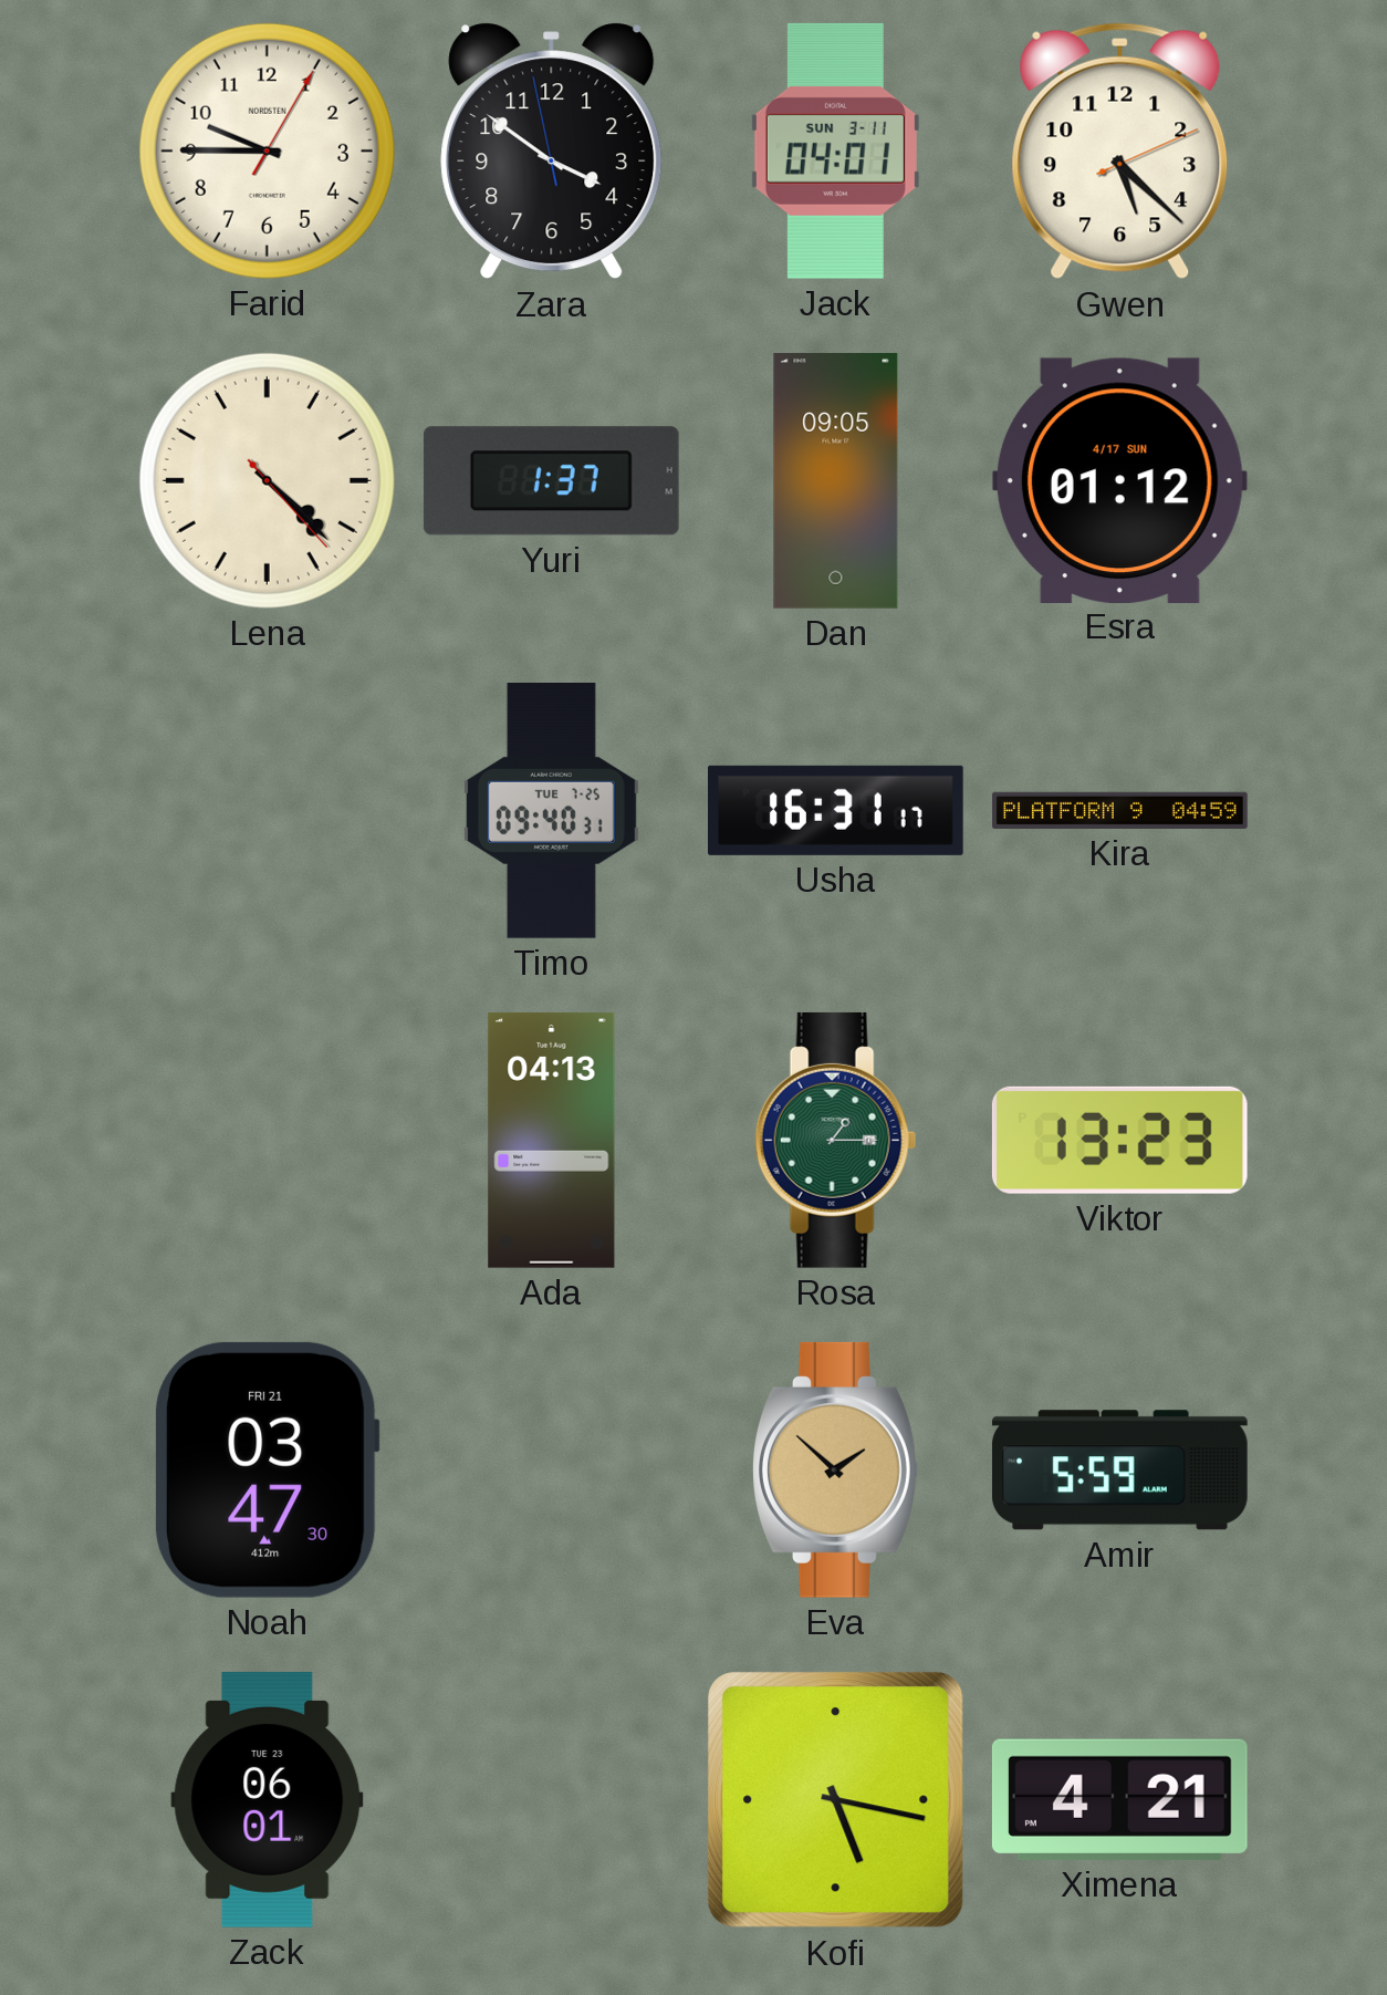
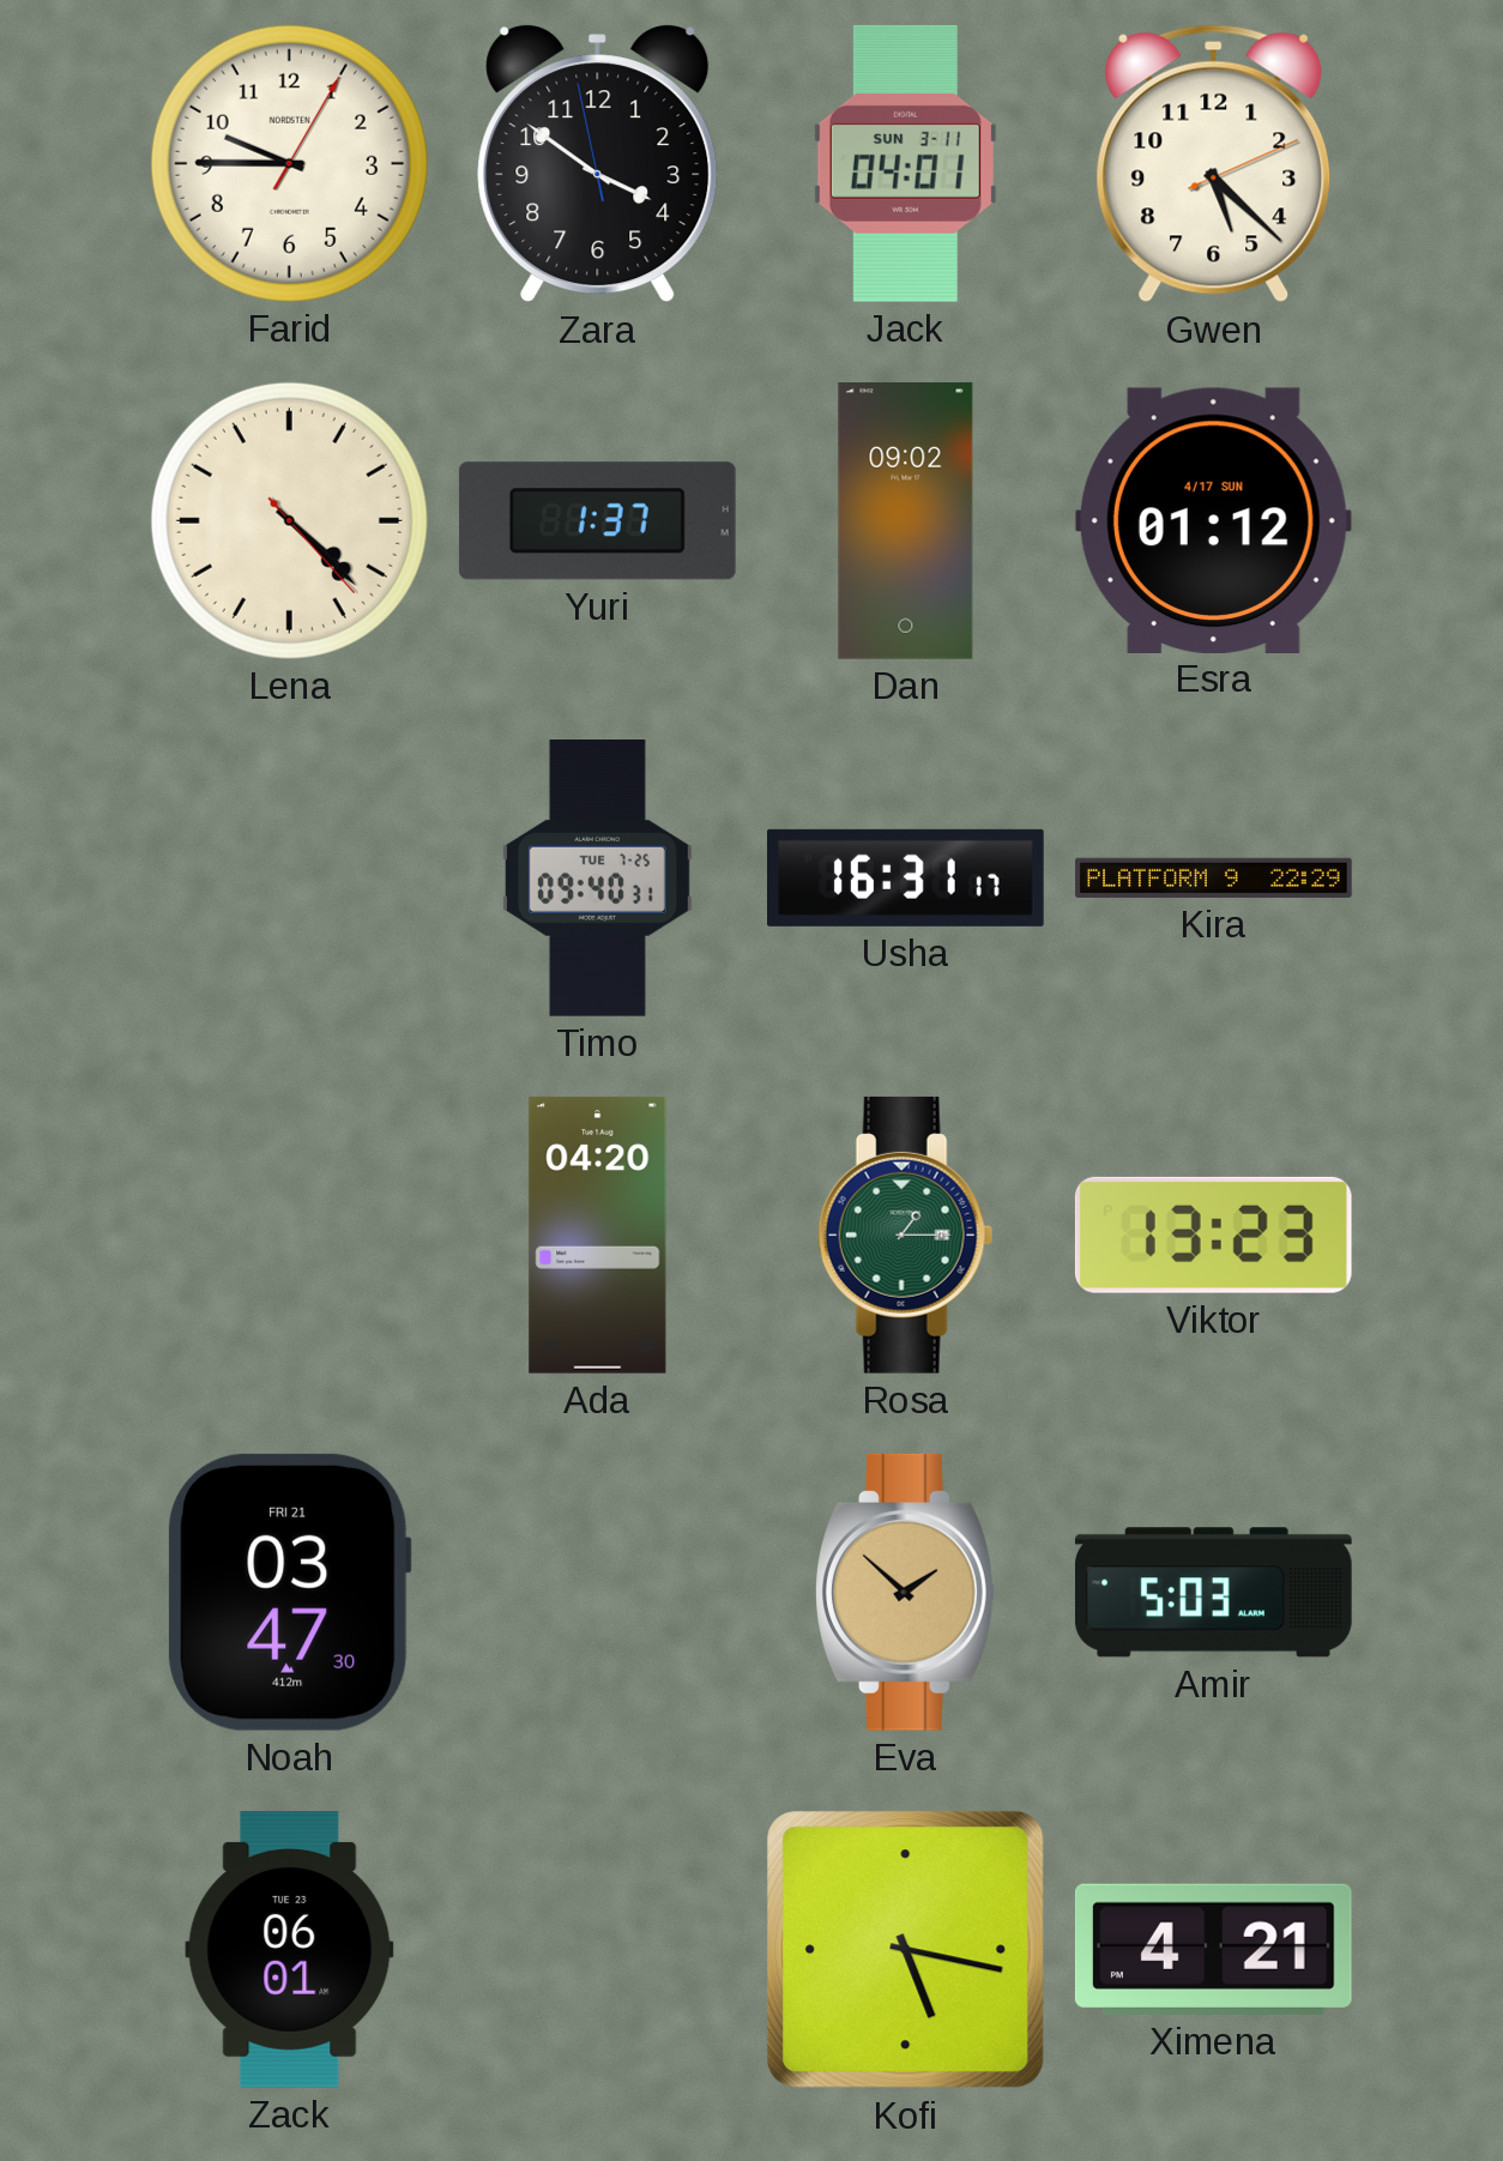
Dan: 09:05 -> 09:02 (906, 521)
Kira: 04:59 -> 22:29 (1214, 877)
Ada: 04:13 -> 04:20 (598, 1235)
Amir: 5:59 -> 5:03 (1213, 1593)
